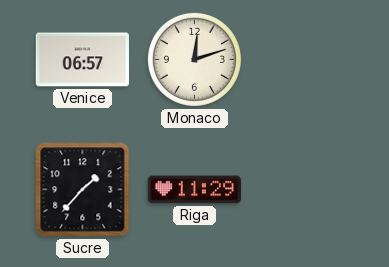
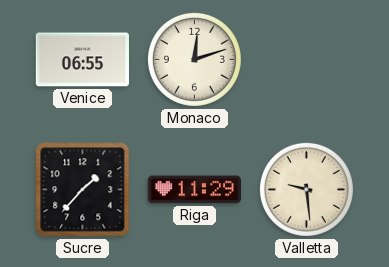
Venice: 06:57 -> 06:55 (82, 60)
Valletta: none -> 9:29 (306, 189)
